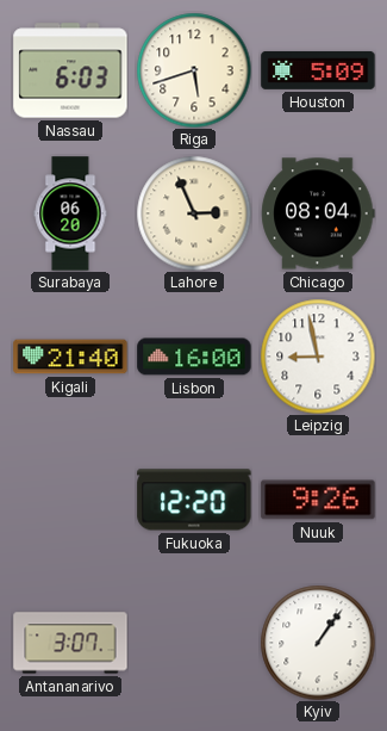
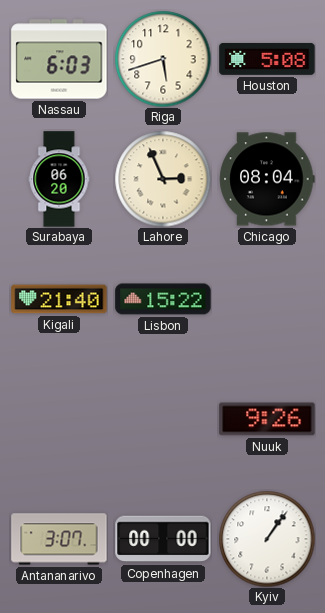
Houston: 5:09 -> 5:08 (267, 59)
Lisbon: 16:00 -> 15:22 (163, 299)
Leipzig: 8:58 -> none (318, 357)
Fukuoka: 12:20 -> none (194, 500)
Copenhagen: none -> 00:00 (163, 539)
